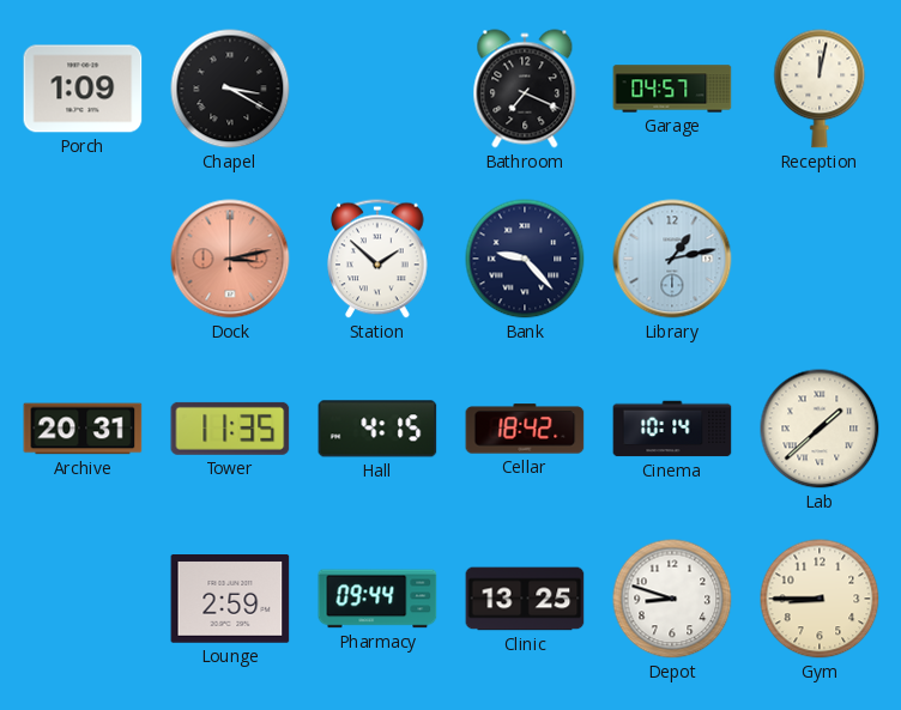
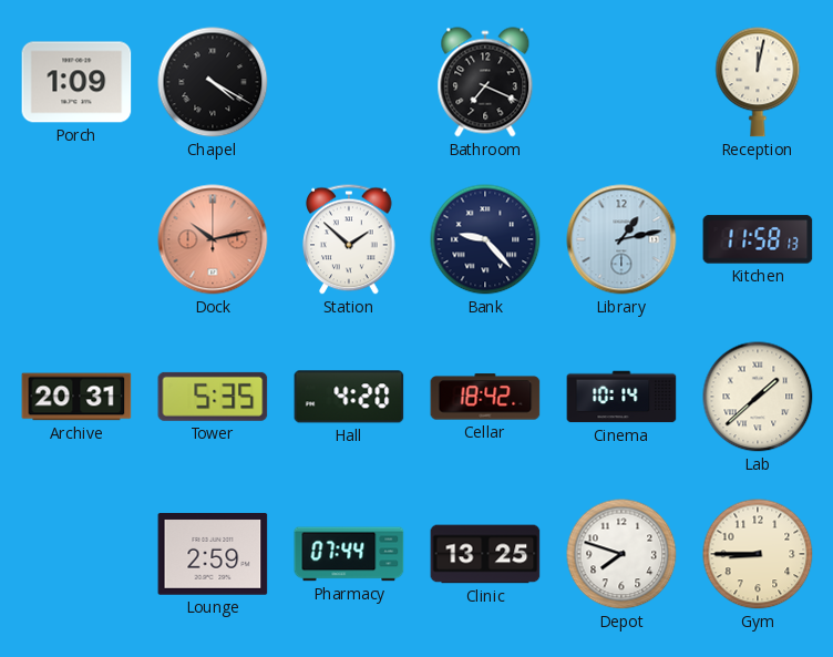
Chapel: 3:20 -> 4:20 (213, 82)
Garage: 04:57 -> none (672, 89)
Dock: 3:13 -> 10:13 (213, 239)
Kitchen: none -> 11:58 (758, 239)
Tower: 11:35 -> 5:35 (213, 397)
Hall: 4:15 -> 4:20 (349, 397)
Pharmacy: 09:44 -> 07:44 (349, 554)
Depot: 8:48 -> 7:48 (621, 554)
